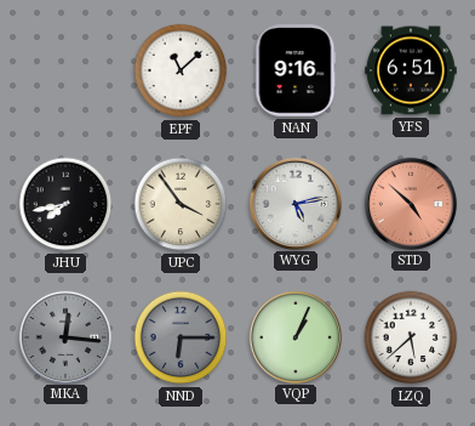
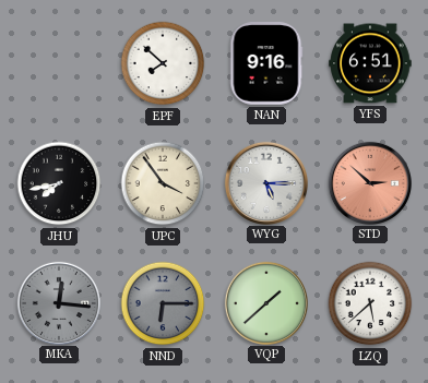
EPF: 11:08 -> 7:52 (163, 63)
WYG: 5:13 -> 5:15 (265, 182)
STD: 4:52 -> 2:52 (369, 182)
VQP: 1:04 -> 1:38 (265, 302)
